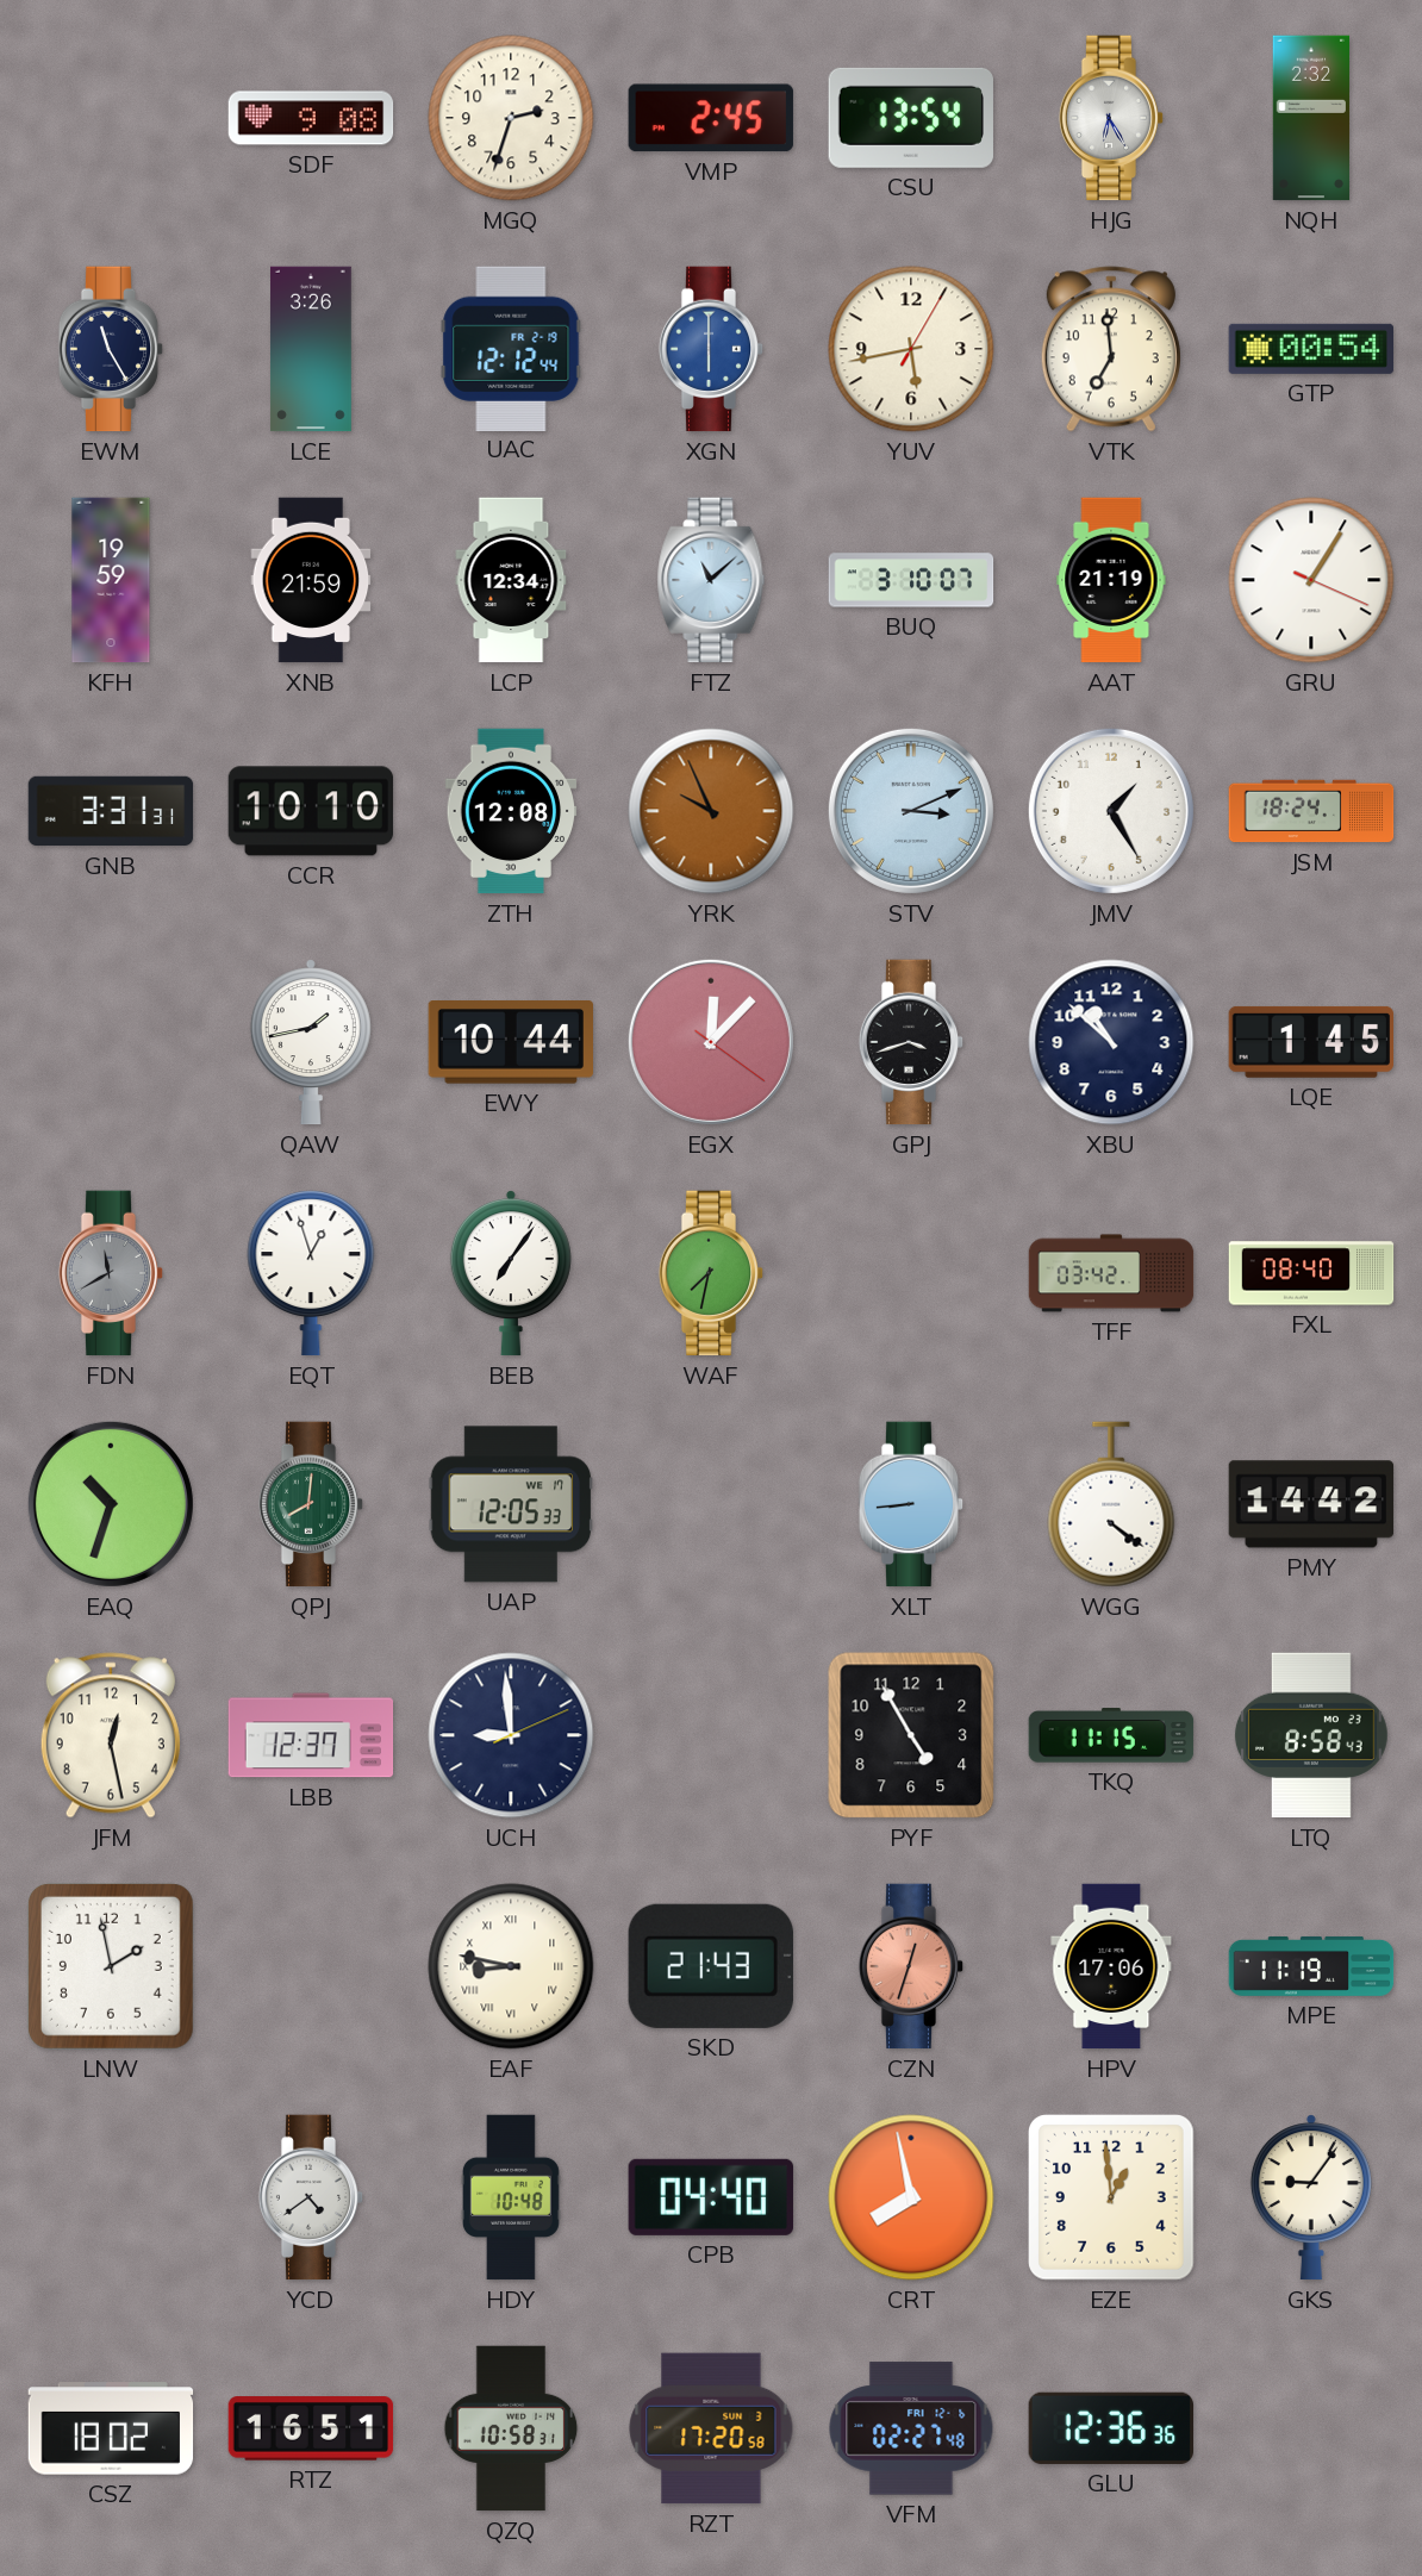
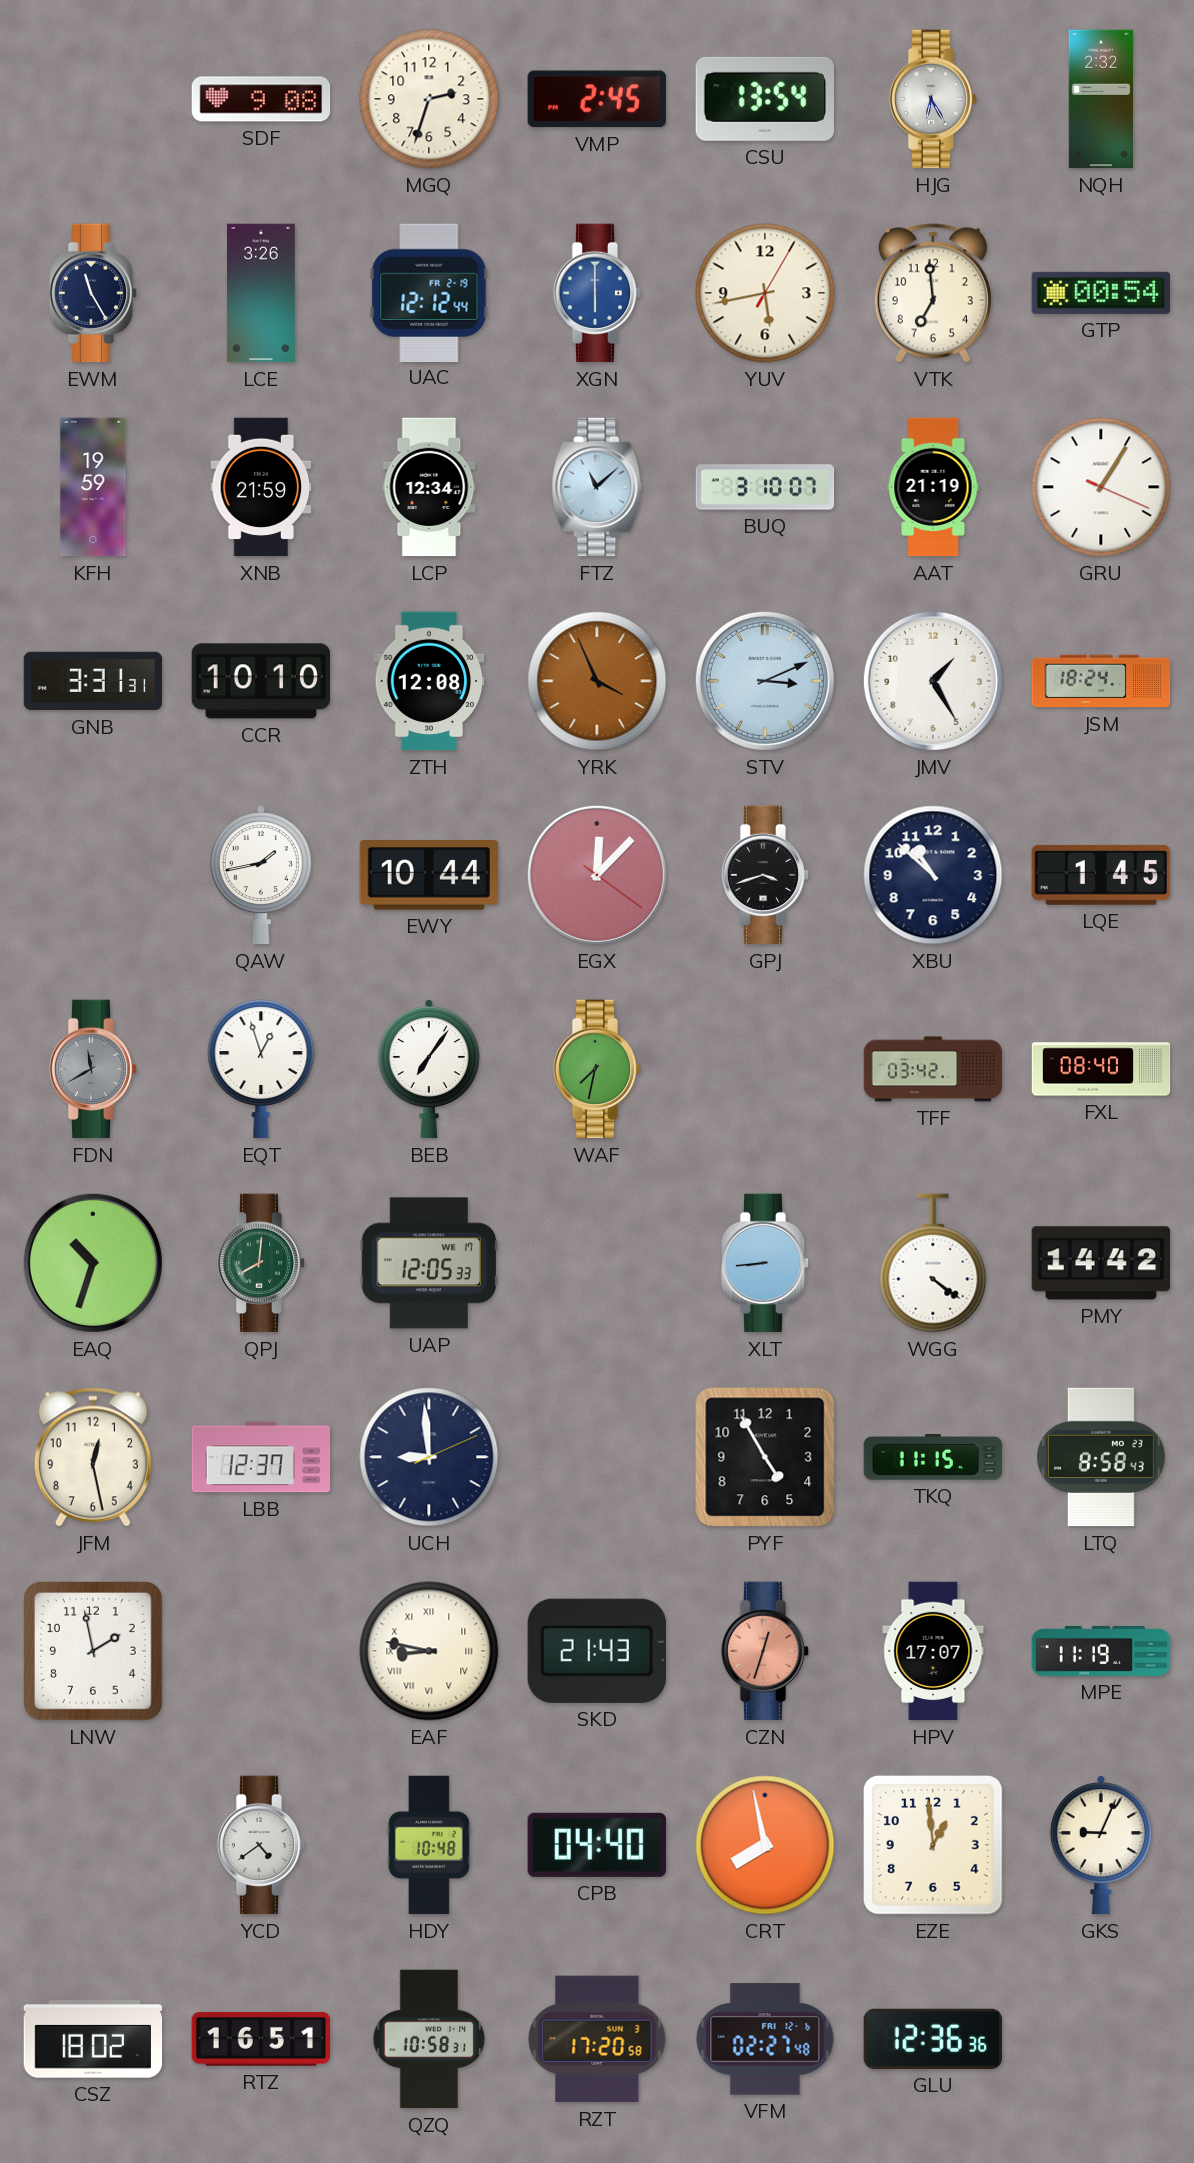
YRK: 9:56 -> 3:56 (597, 681)
HPV: 17:06 -> 17:07 (933, 1651)
GKS: 9:06 -> 9:04 (1101, 1845)
